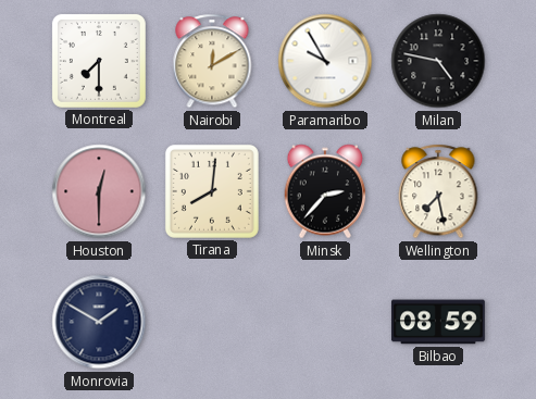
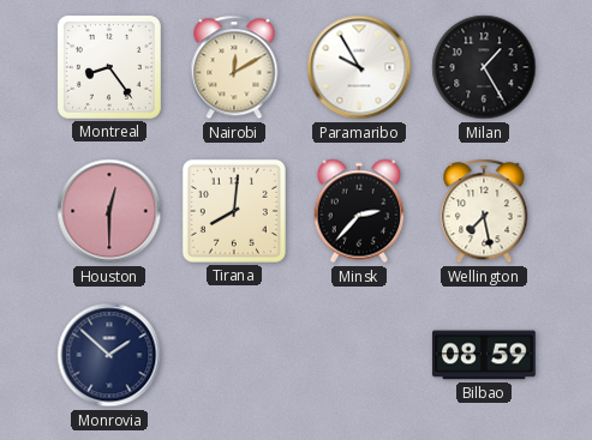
Montreal: 7:30 -> 8:24 (109, 67)
Milan: 4:47 -> 1:25 (484, 67)
Monrovia: 1:50 -> 1:52 (109, 355)
